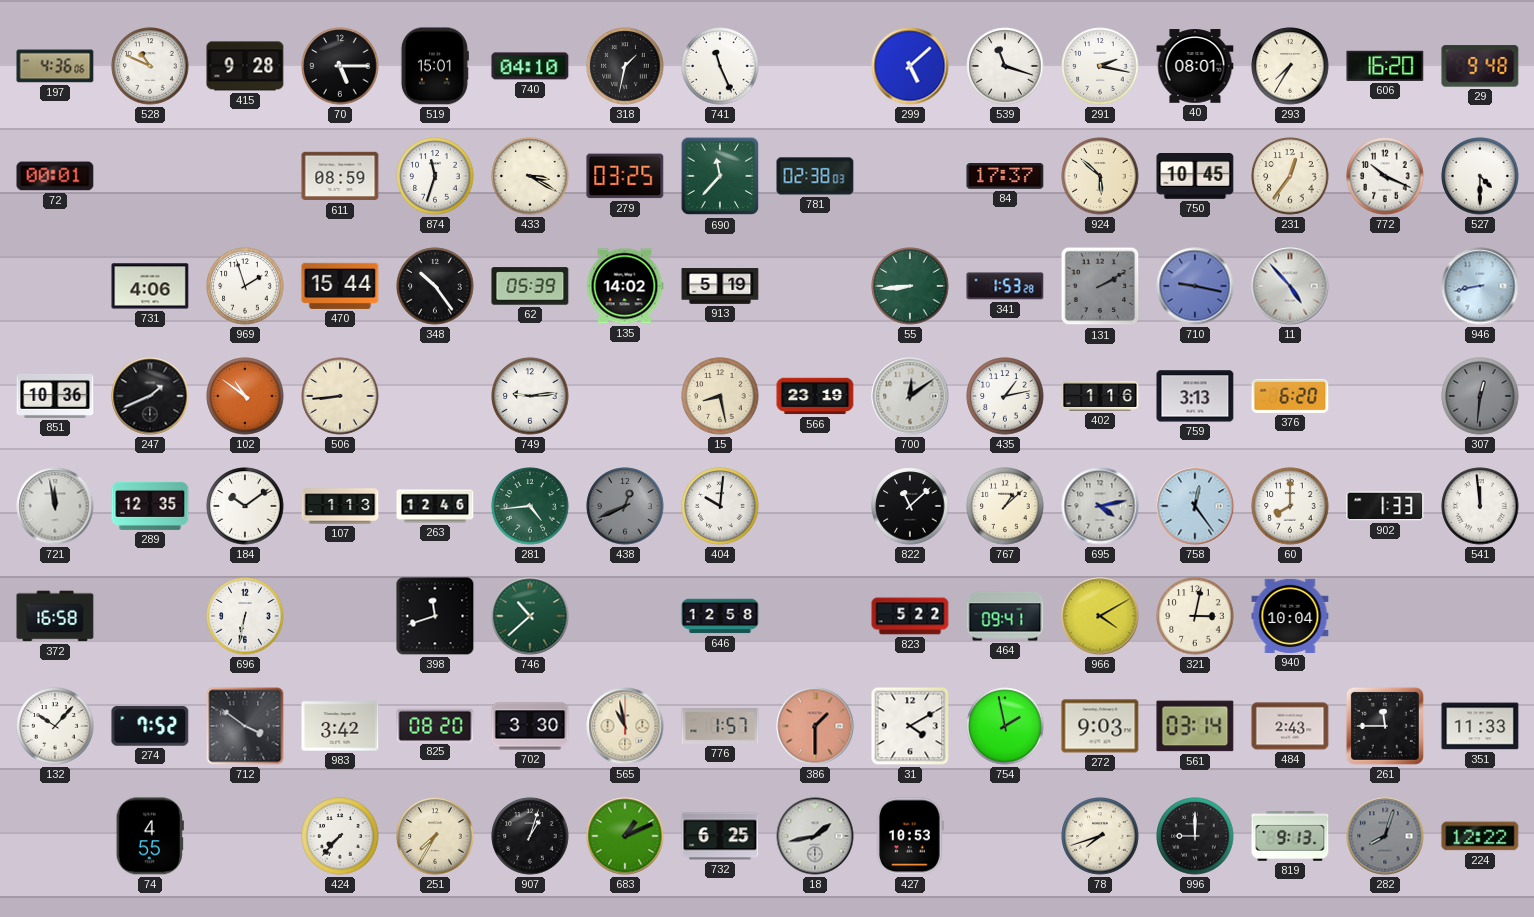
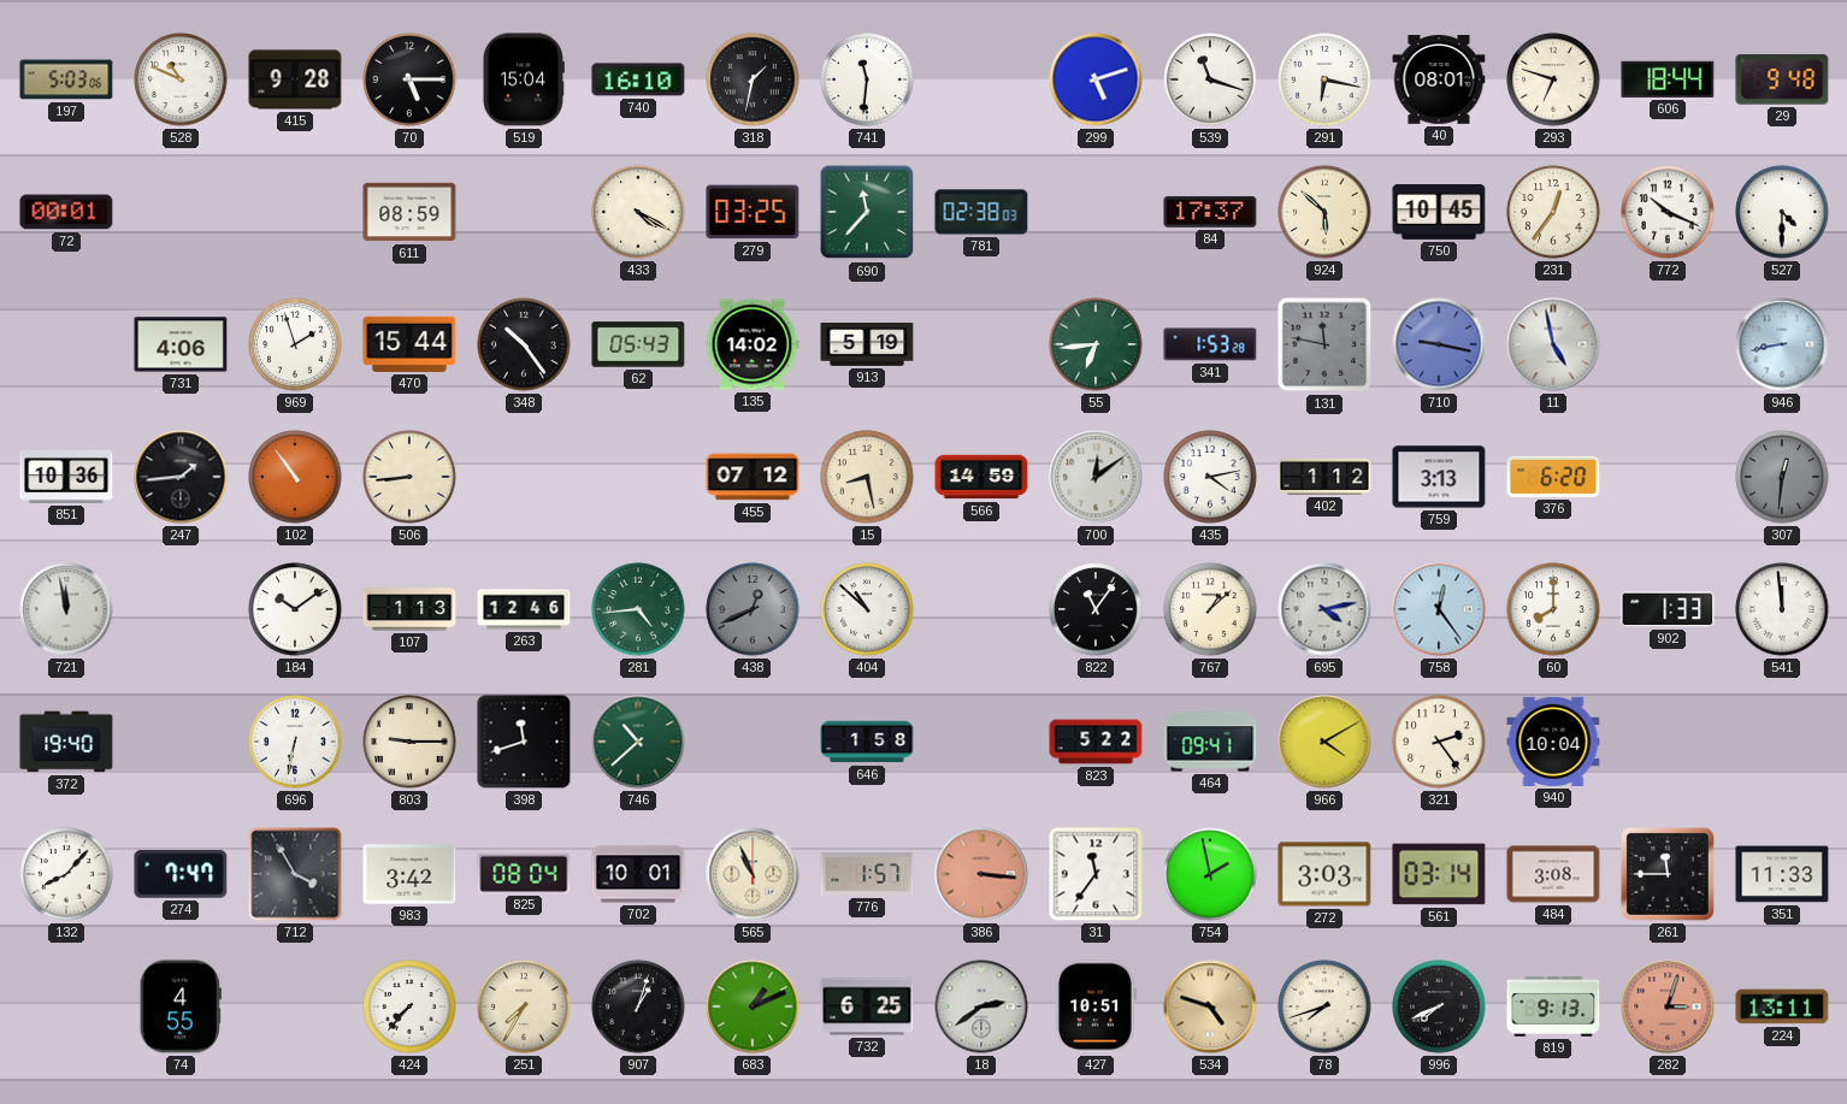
197: 4:36 -> 5:03 (66, 79)
519: 15:01 -> 15:04 (524, 79)
740: 04:10 -> 16:10 (638, 79)
741: 11:26 -> 11:31 (867, 79)
299: 5:08 -> 5:12 (1096, 79)
291: 2:17 -> 6:17 (1324, 79)
293: 7:35 -> 6:48 (1553, 79)
606: 16:20 -> 18:44 (1668, 79)
874: 11:33 -> none (435, 176)
433: 3:20 -> 4:20 (638, 212)
62: 05:39 -> 05:43 (638, 344)
55: 8:44 -> 6:44 (1096, 344)
131: 2:10 -> 11:47 (1324, 344)
11: 4:53 -> 4:58 (1553, 344)
247: 1:41 -> 1:44 (181, 477)
102: 10:51 -> 10:54 (295, 477)
749: 9:14 -> none (530, 396)
455: none -> 07:12 (753, 477)
566: 23:19 -> 14:59 (981, 477)
435: 1:13 -> 4:13 (1210, 477)
402: 1:16 -> 1:12 (1324, 477)
289: 12:35 -> none (150, 506)
404: 10:01 -> 10:52 (867, 609)
822: 11:08 -> 11:06 (1096, 609)
372: 16:58 -> 19:40 (66, 742)
803: none -> 9:15 (409, 742)
646: 12:58 -> 1:58 (867, 742)
321: 3:02 -> 2:24 (1439, 742)
132: 10:07 -> 8:07 (66, 874)
274: 7:52 -> 7:47 (181, 874)
712: 3:51 -> 3:55 (295, 874)
825: 08:20 -> 08:04 (524, 873)
702: 3:30 -> 10:01 (638, 874)
565: 10:58 -> 10:56 (753, 874)
386: 1:30 -> 3:16 (981, 874)
31: 4:10 -> 11:36 (1096, 874)
272: 9:03 -> 3:03 (1324, 874)
484: 2:43 -> 3:08 (1553, 874)
18: 1:43 -> 2:39 (981, 1006)
427: 10:53 -> 10:51 (1096, 1006)
534: none -> 4:48 (1210, 1006)
996: 9:00 -> 7:41 (1439, 1006)
282: 8:03 -> 3:03 (1668, 1006)
282 dial: grey -> salmon (1668, 1006)
224: 12:22 -> 13:11 (1782, 1006)
